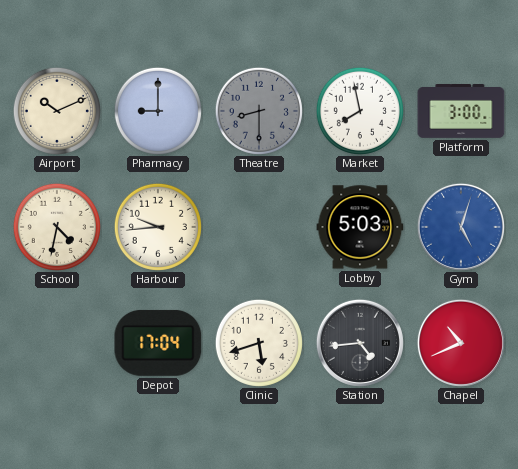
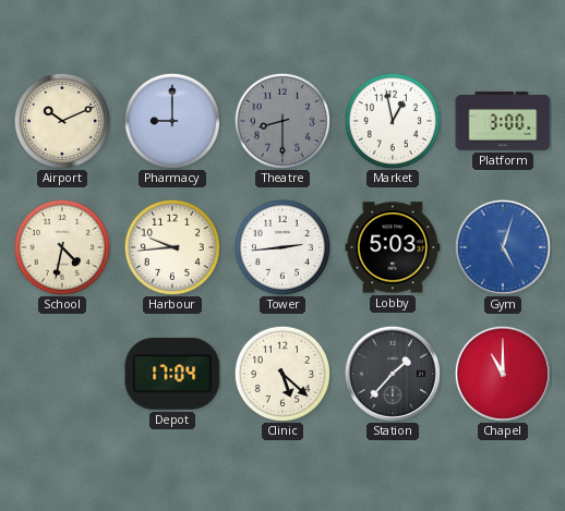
Market: 7:58 -> 12:58 (393, 121)
Tower: none -> 2:44 (282, 247)
Clinic: 5:42 -> 5:22 (282, 374)
Station: 4:44 -> 1:37 (393, 374)
Chapel: 10:41 -> 11:00 (503, 374)
